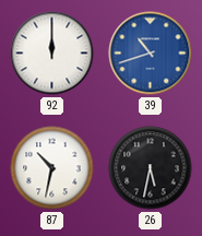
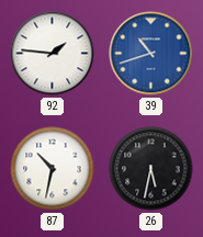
92: 12:00 -> 1:46 (53, 54)
